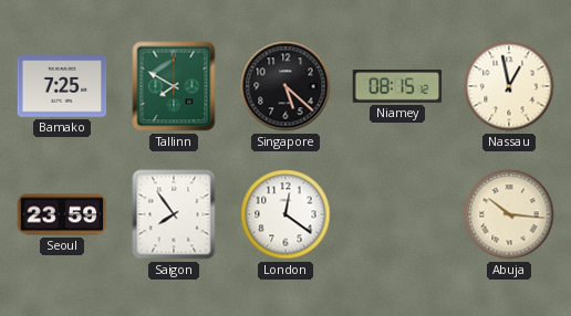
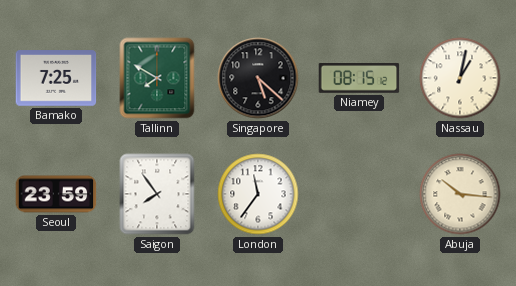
Nassau: 12:58 -> 1:02 (460, 78)
London: 12:21 -> 11:36 (258, 194)
